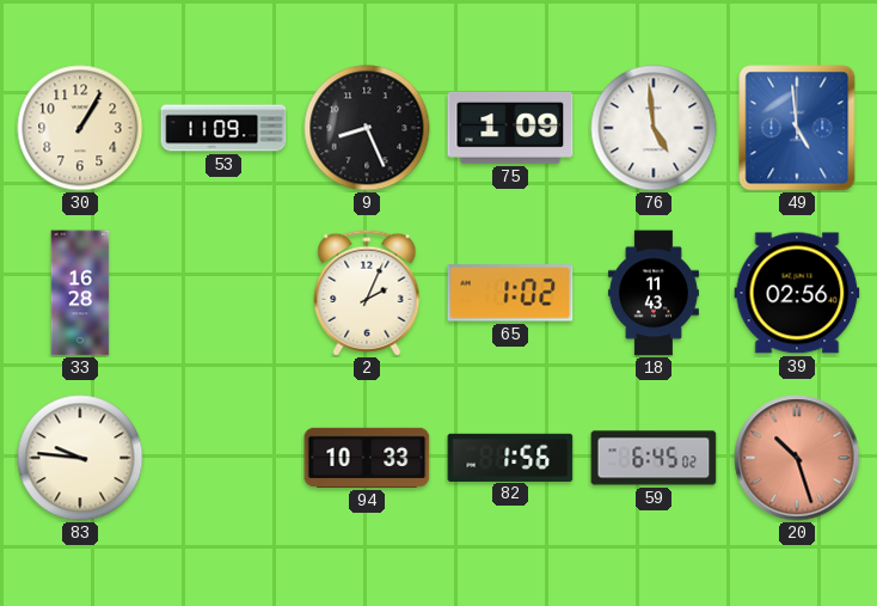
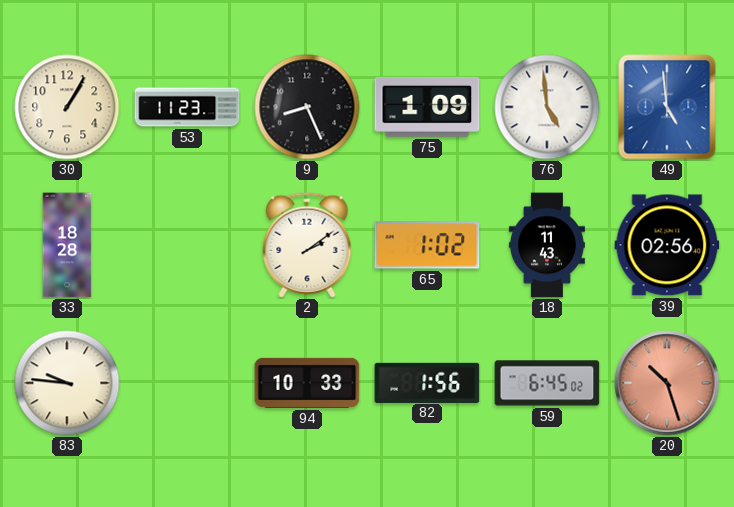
53: 11:09 -> 11:23 (187, 107)
33: 16:28 -> 18:28 (67, 245)
2: 2:04 -> 2:09 (307, 245)
